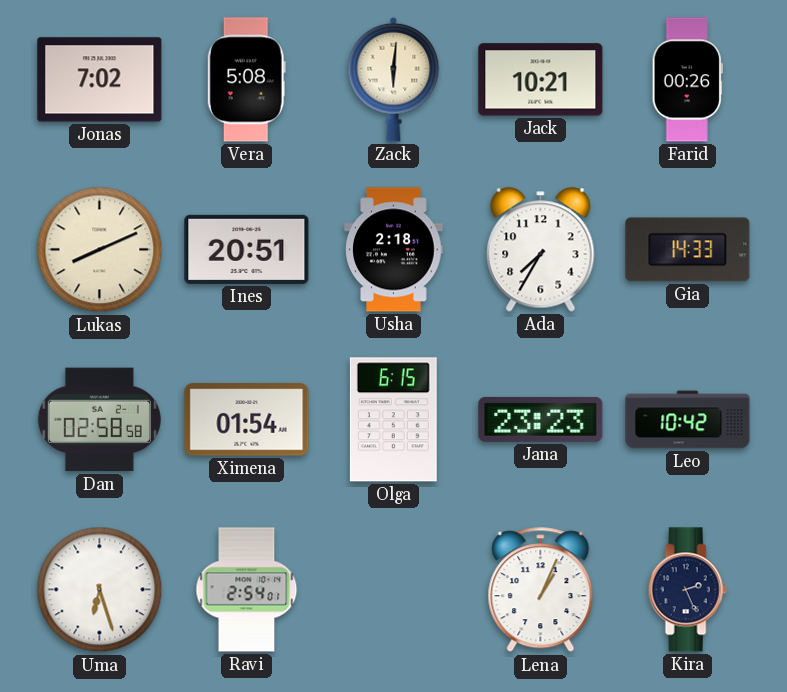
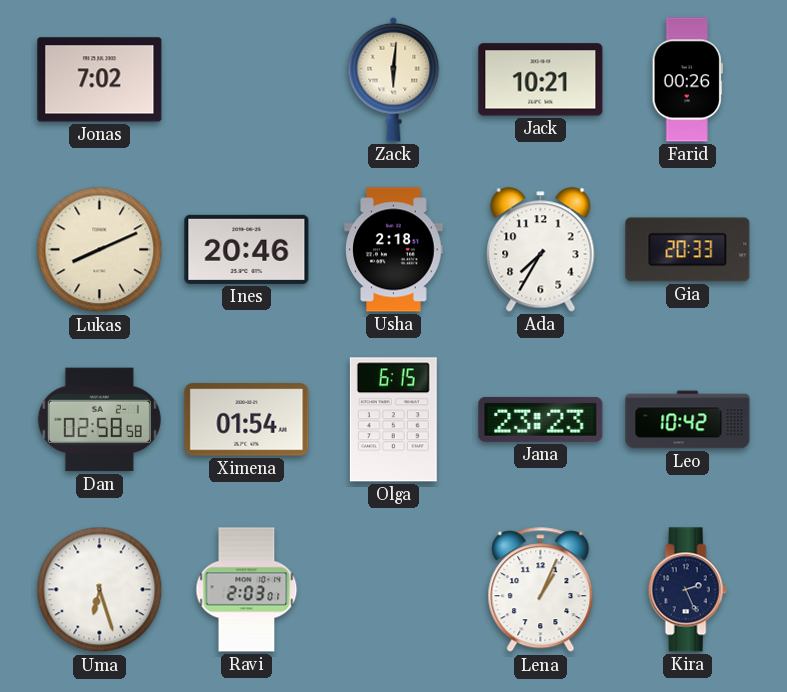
Vera: 5:08 -> none (246, 80)
Ines: 20:51 -> 20:46 (247, 249)
Gia: 14:33 -> 20:33 (688, 250)
Ravi: 2:54 -> 2:03 (247, 590)
